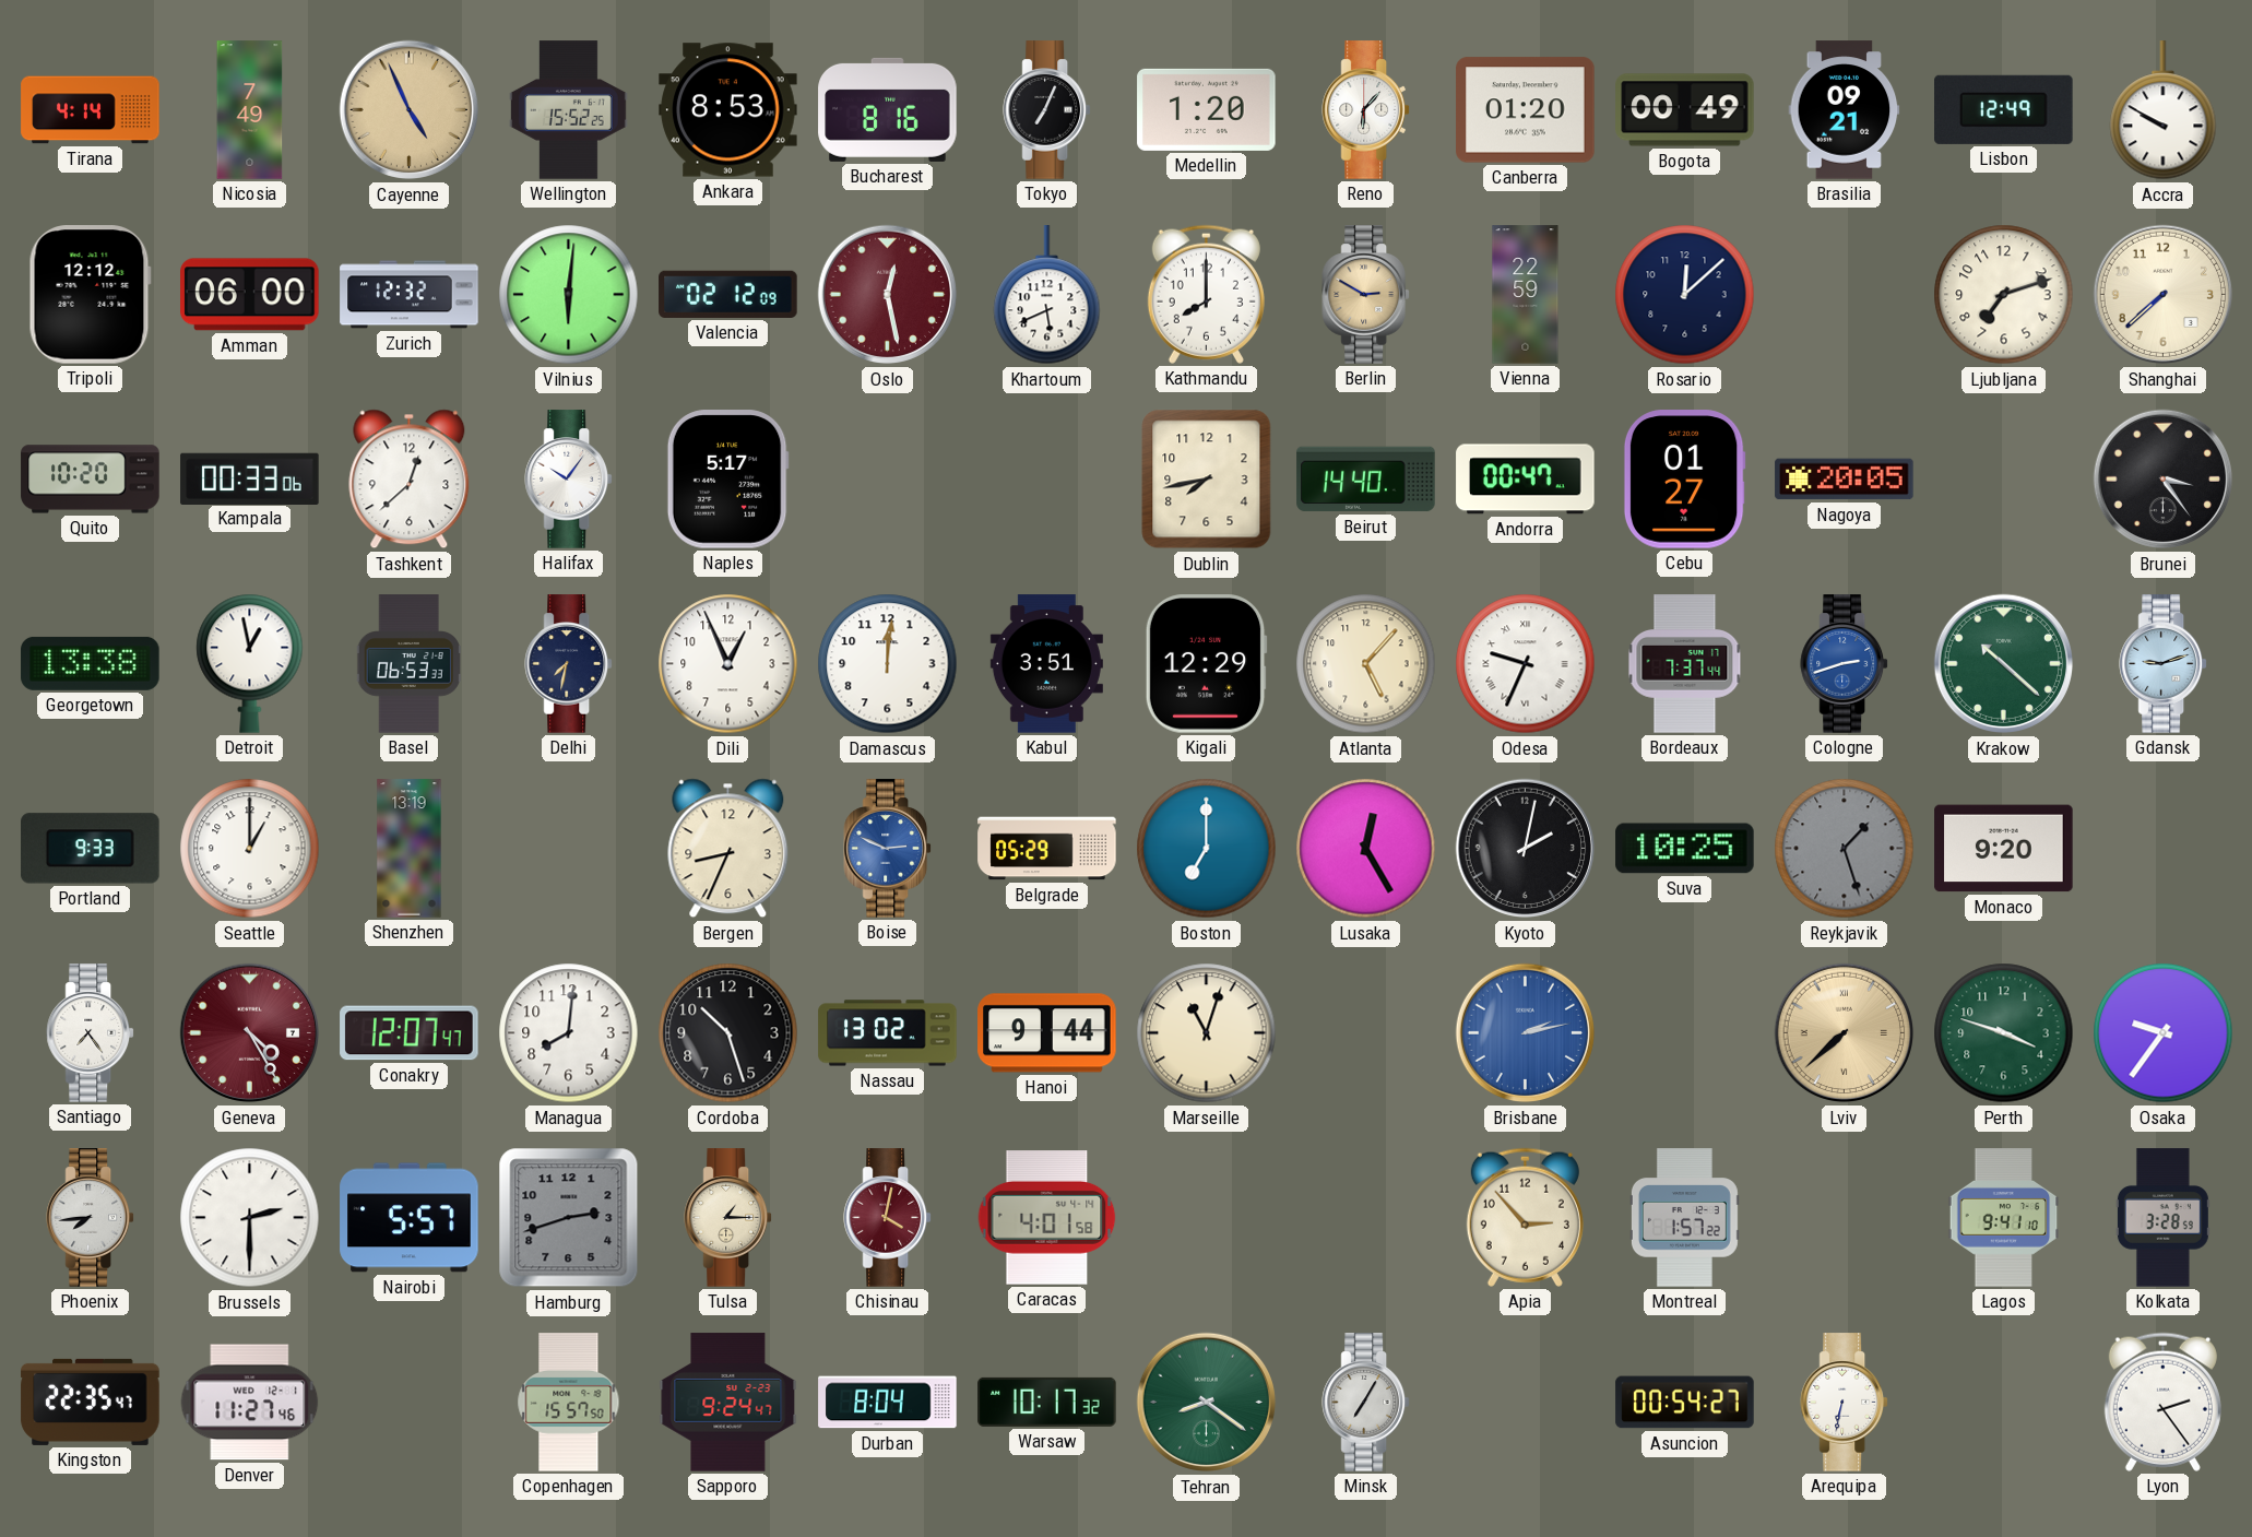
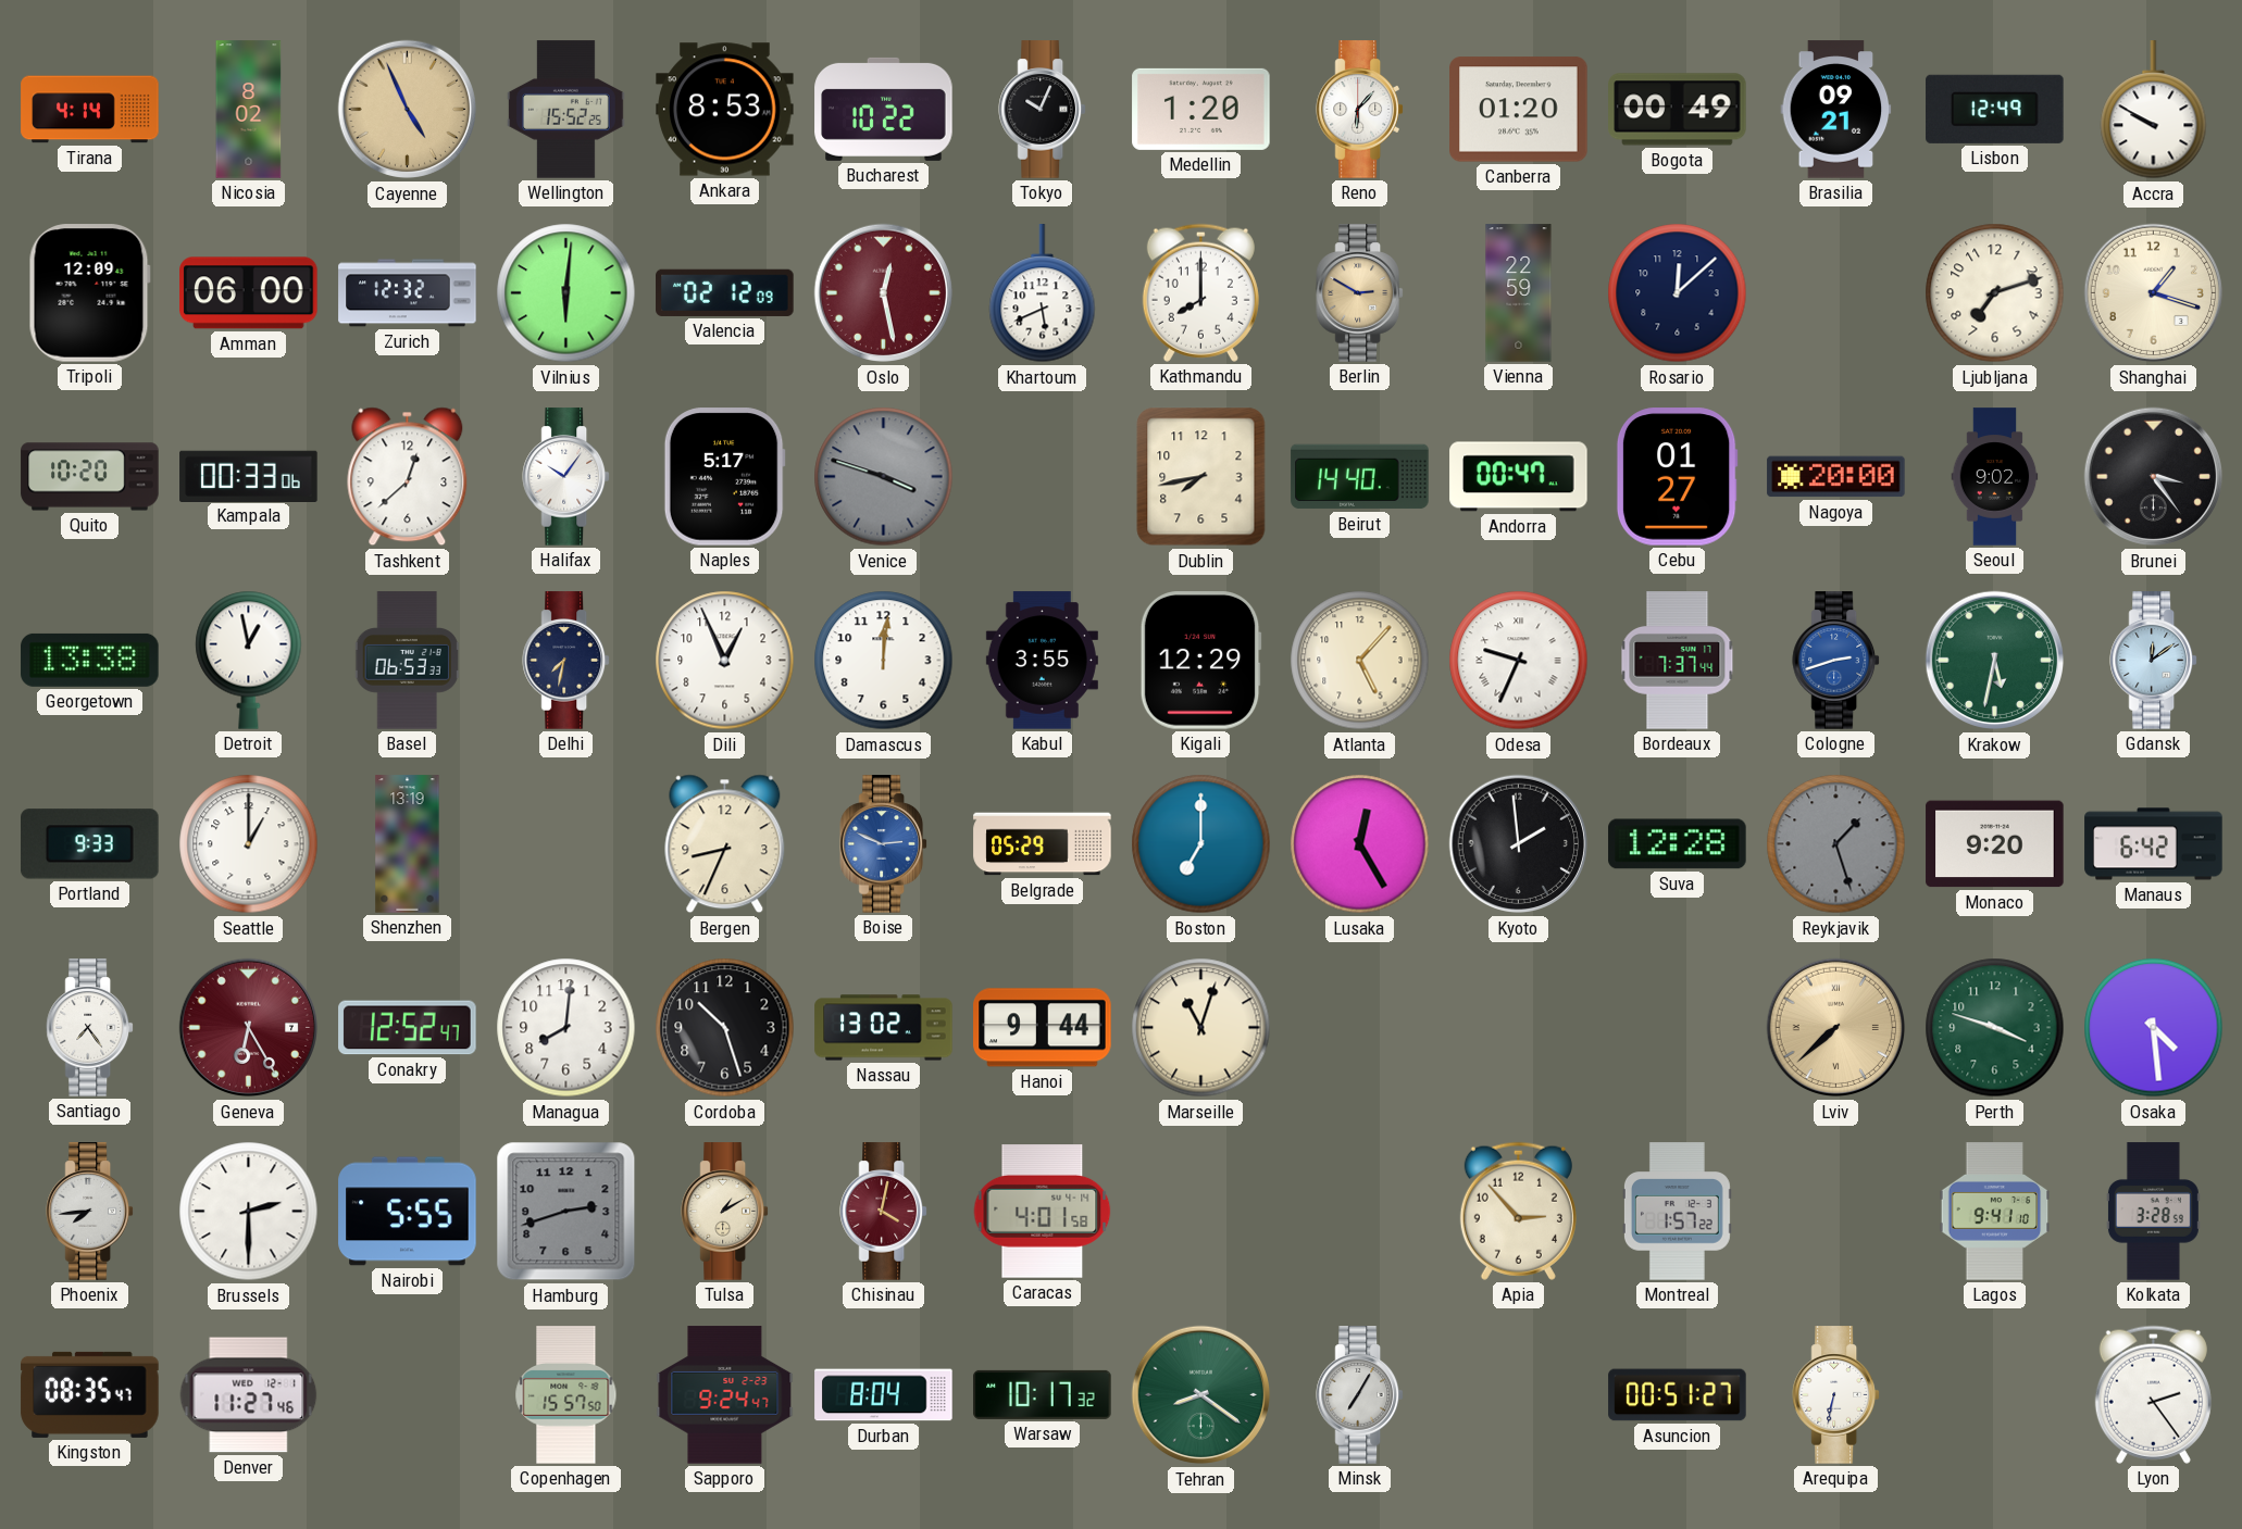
Nicosia: 7:49 -> 8:02 (249, 110)
Bucharest: 8:16 -> 10:22 (884, 109)
Tokyo: 7:04 -> 10:04 (1042, 110)
Tripoli: 12:12 -> 12:09 (89, 293)
Shanghai: 7:38 -> 1:18 (2154, 293)
Venice: none -> 3:48 (884, 477)
Nagoya: 20:05 -> 20:00 (1836, 477)
Seoul: none -> 9:02 (1995, 477)
Kabul: 3:51 -> 3:55 (1042, 661)
Krakow: 10:22 -> 5:32 (1995, 661)
Gdansk: 9:12 -> 12:09 (2153, 661)
Kyoto: 2:02 -> 1:59 (1519, 844)
Suva: 10:25 -> 12:28 (1678, 844)
Manaus: none -> 6:42 (2154, 844)
Geneva: 4:25 -> 6:25 (249, 1028)
Conakry: 12:07 -> 12:52 (408, 1028)
Brisbane: 2:13 -> none (1526, 1033)
Osaka: 9:36 -> 4:29 (2154, 1028)
Nairobi: 5:57 -> 5:55 (408, 1212)
Tulsa: 1:15 -> 1:10 (724, 1212)
Kingston: 22:35 -> 08:35 (90, 1394)
Asuncion: 00:54 -> 00:51 (1678, 1395)
